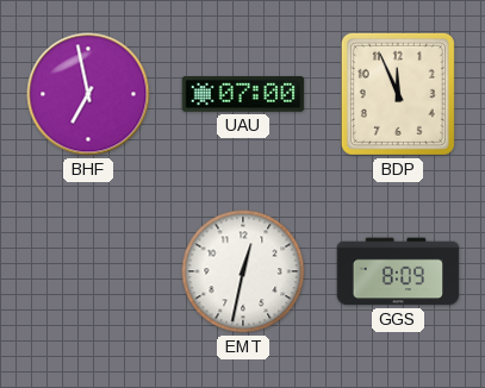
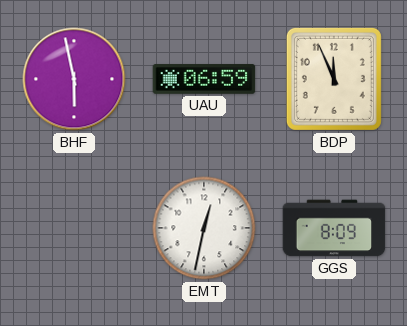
BHF: 6:58 -> 5:58 (74, 79)
UAU: 07:00 -> 06:59 (204, 79)
